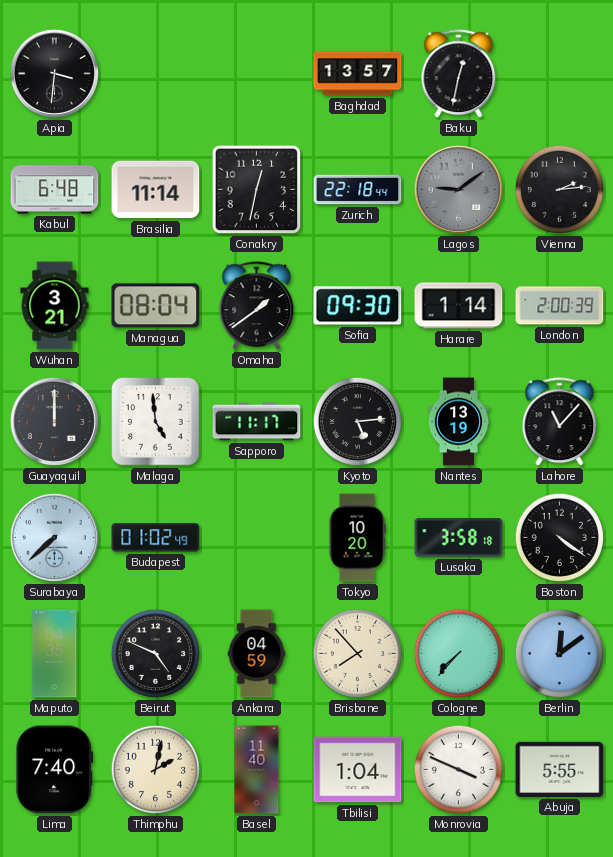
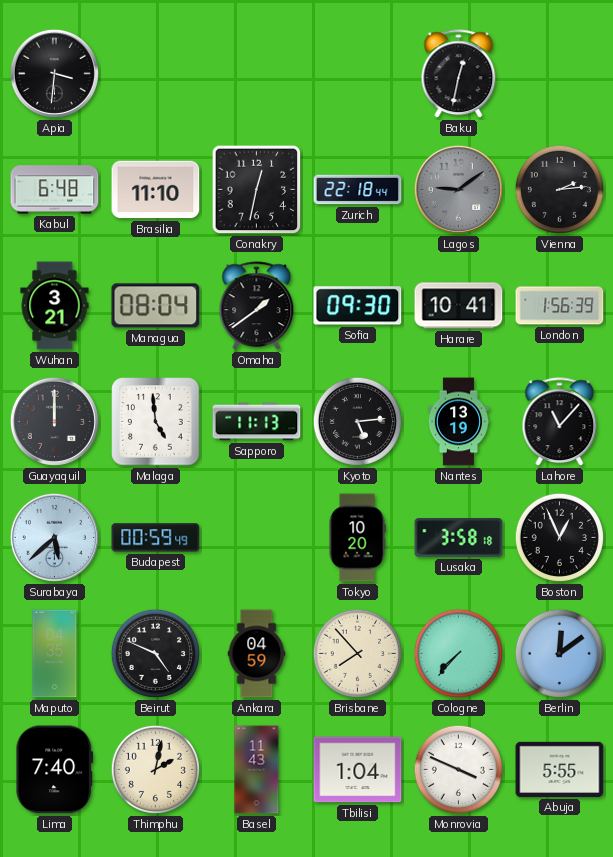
Baghdad: 13:57 -> none (358, 74)
Brasilia: 11:14 -> 11:10 (156, 190)
Harare: 1:14 -> 10:41 (459, 306)
London: 2:00 -> 1:56 (560, 306)
Sapporo: 11:17 -> 11:13 (257, 422)
Surabaya: 7:38 -> 5:38 (54, 537)
Budapest: 01:02 -> 00:59 (156, 538)
Boston: 4:21 -> 12:56 (559, 537)
Basel: 11:40 -> 11:43 (257, 770)
